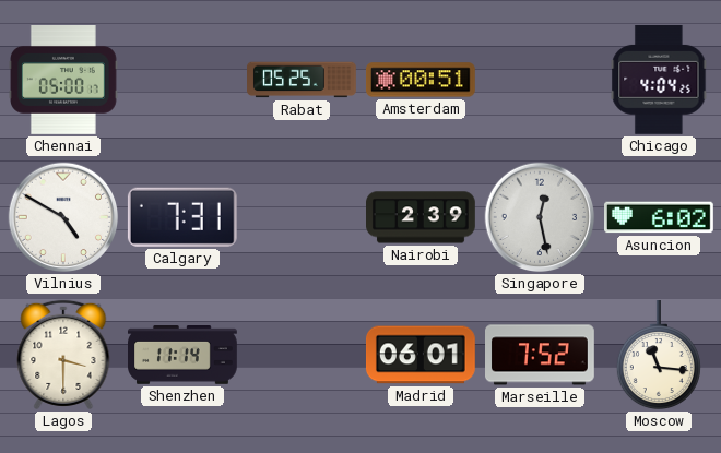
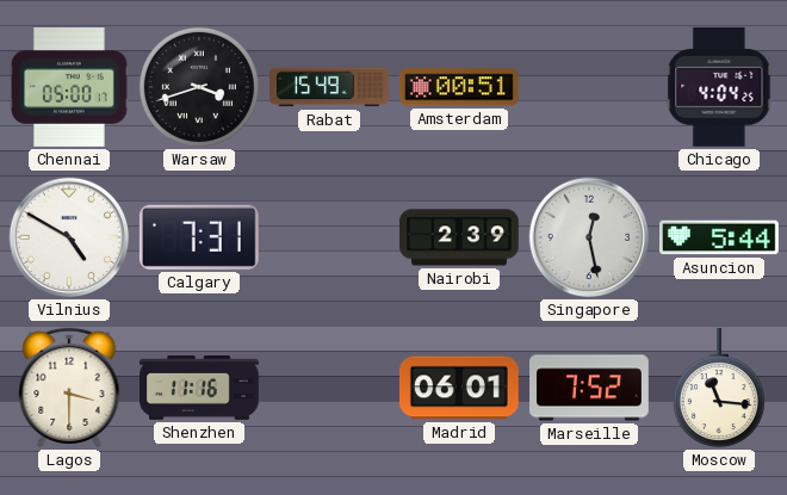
Warsaw: none -> 3:42 (199, 87)
Rabat: 05:25 -> 15:49 (330, 87)
Asuncion: 6:02 -> 5:44 (720, 237)
Shenzhen: 11:14 -> 11:16 (200, 389)
